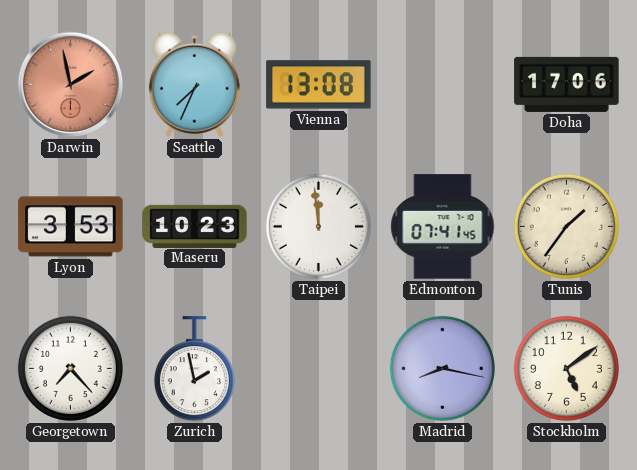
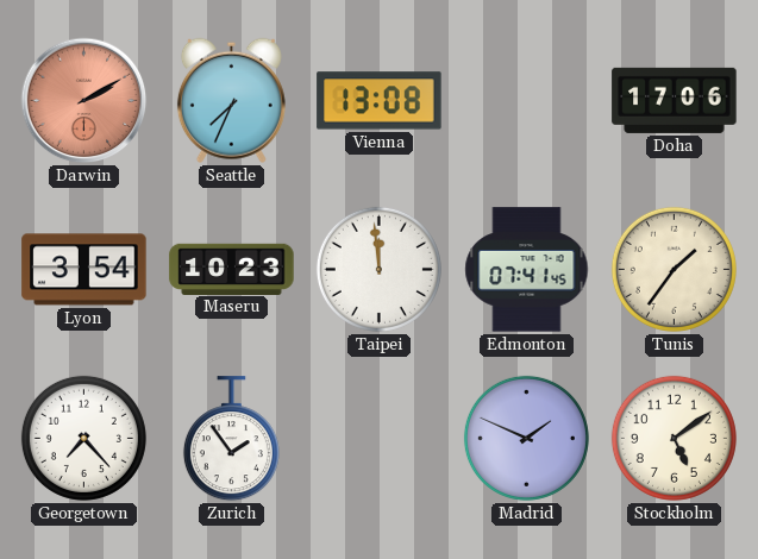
Darwin: 1:58 -> 2:10 (84, 101)
Lyon: 3:53 -> 3:54 (84, 270)
Zurich: 1:58 -> 1:54 (231, 439)
Madrid: 8:17 -> 1:49 (526, 438)
